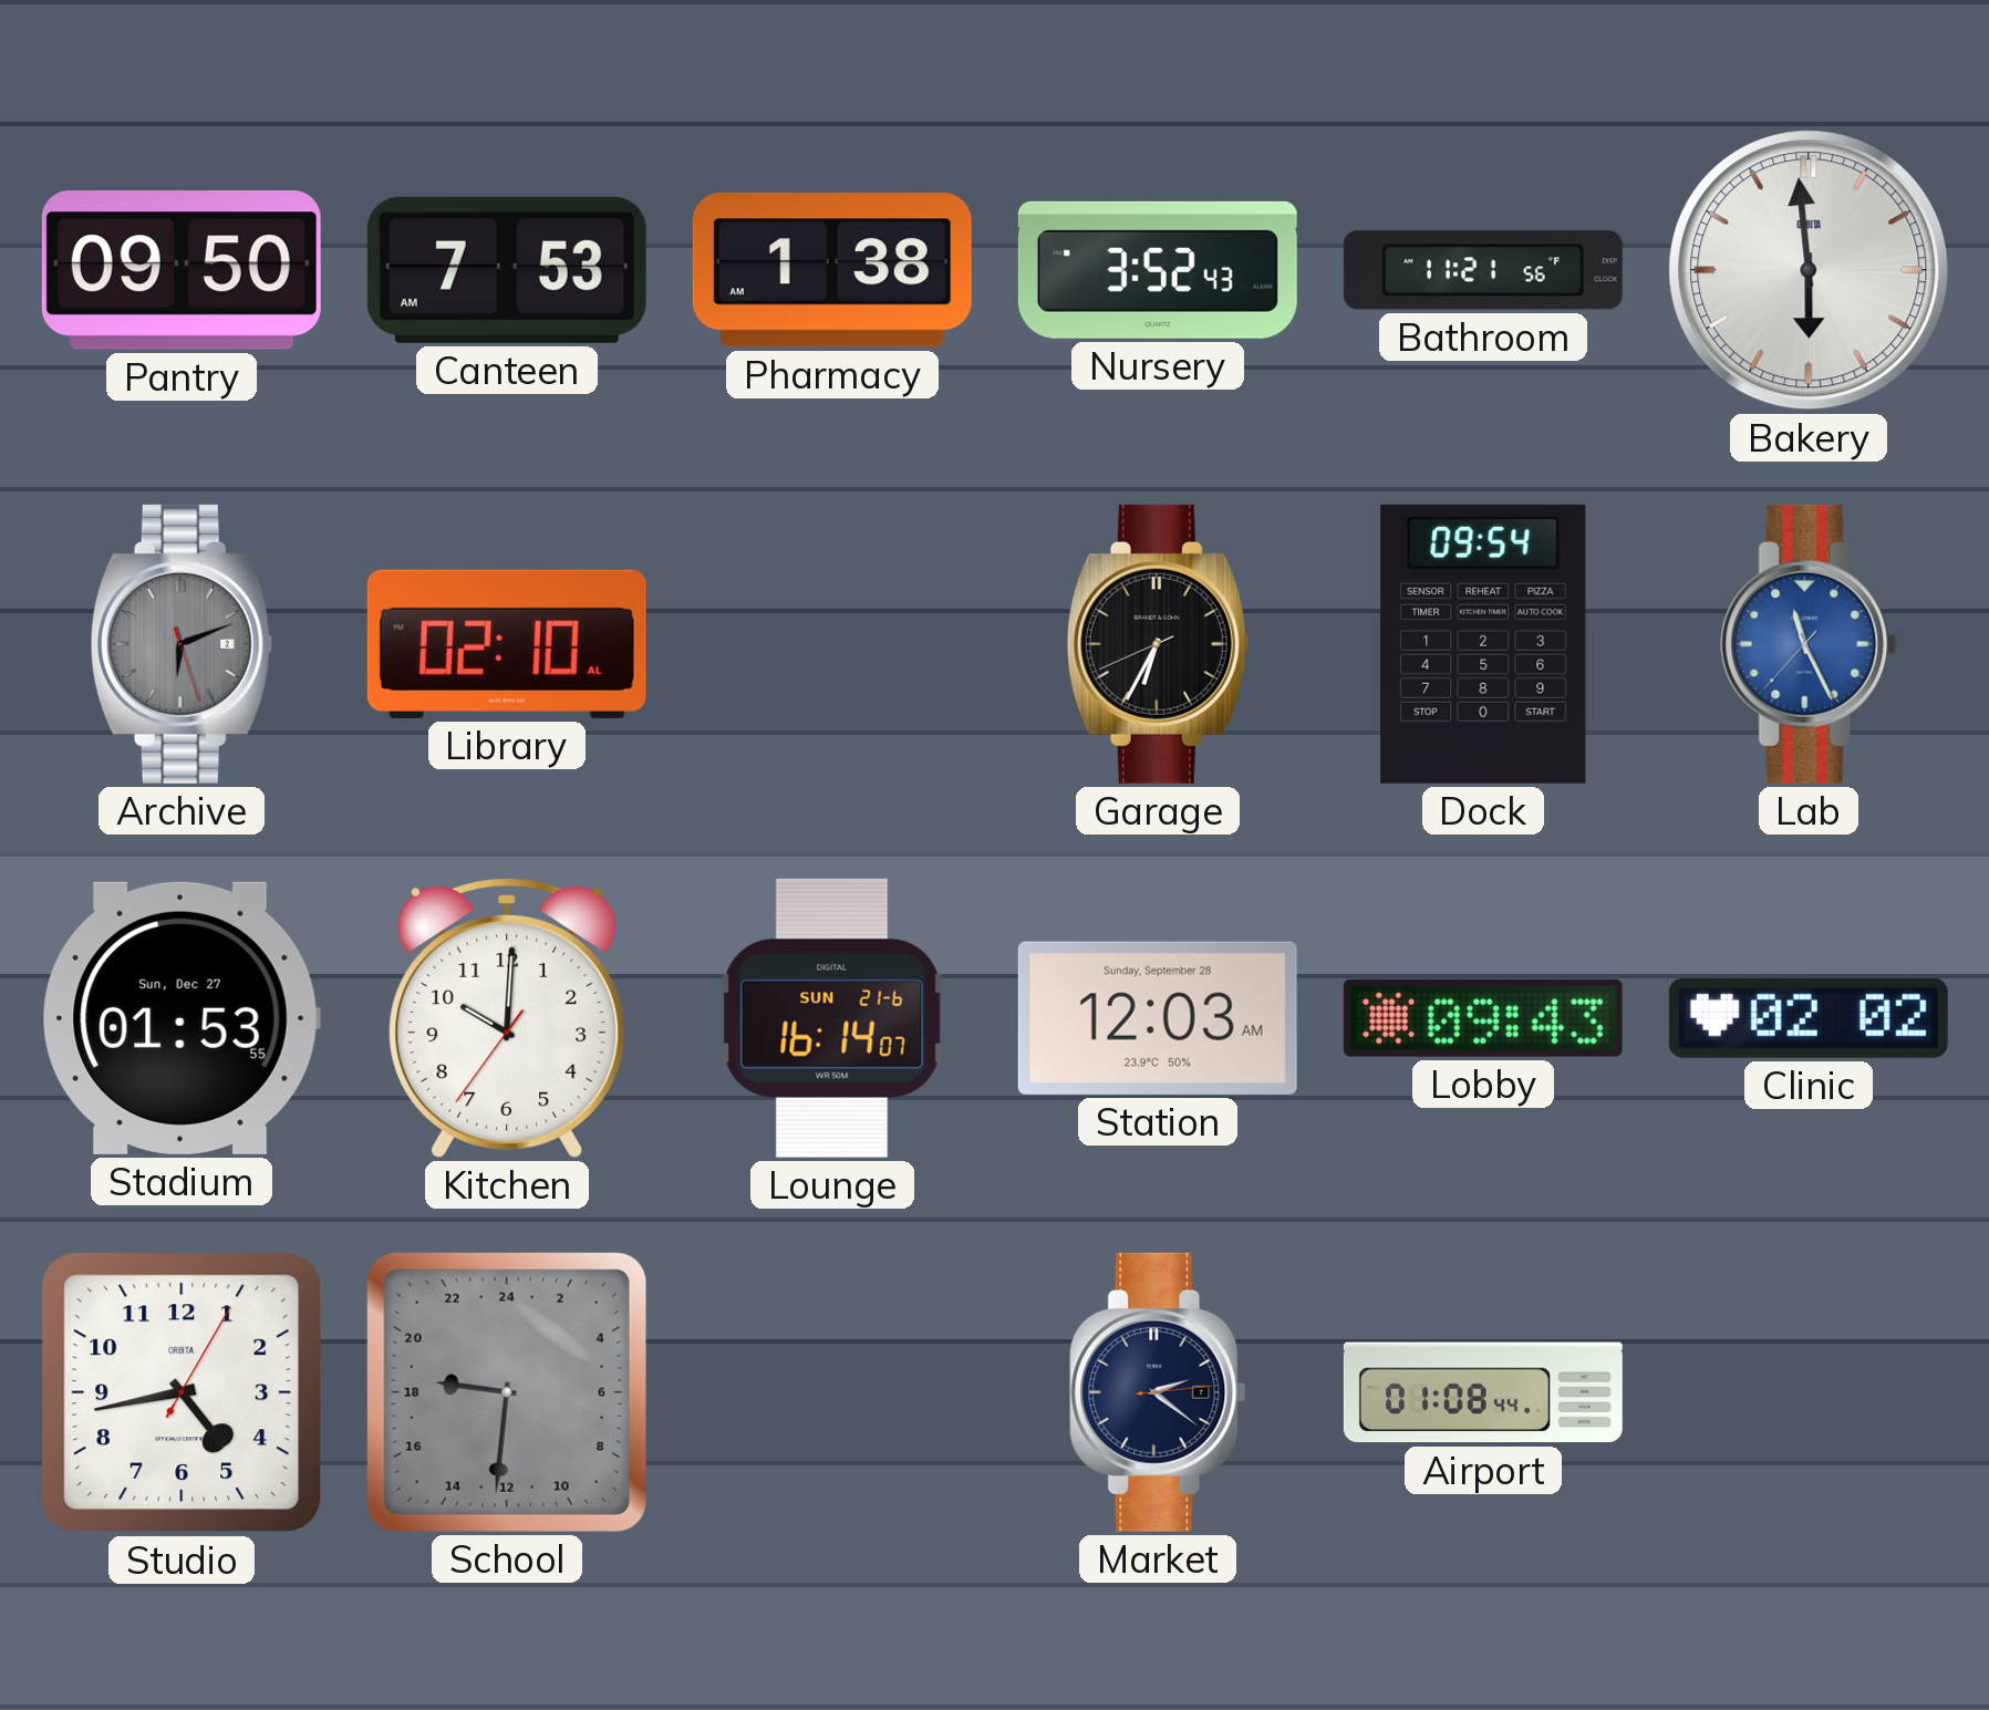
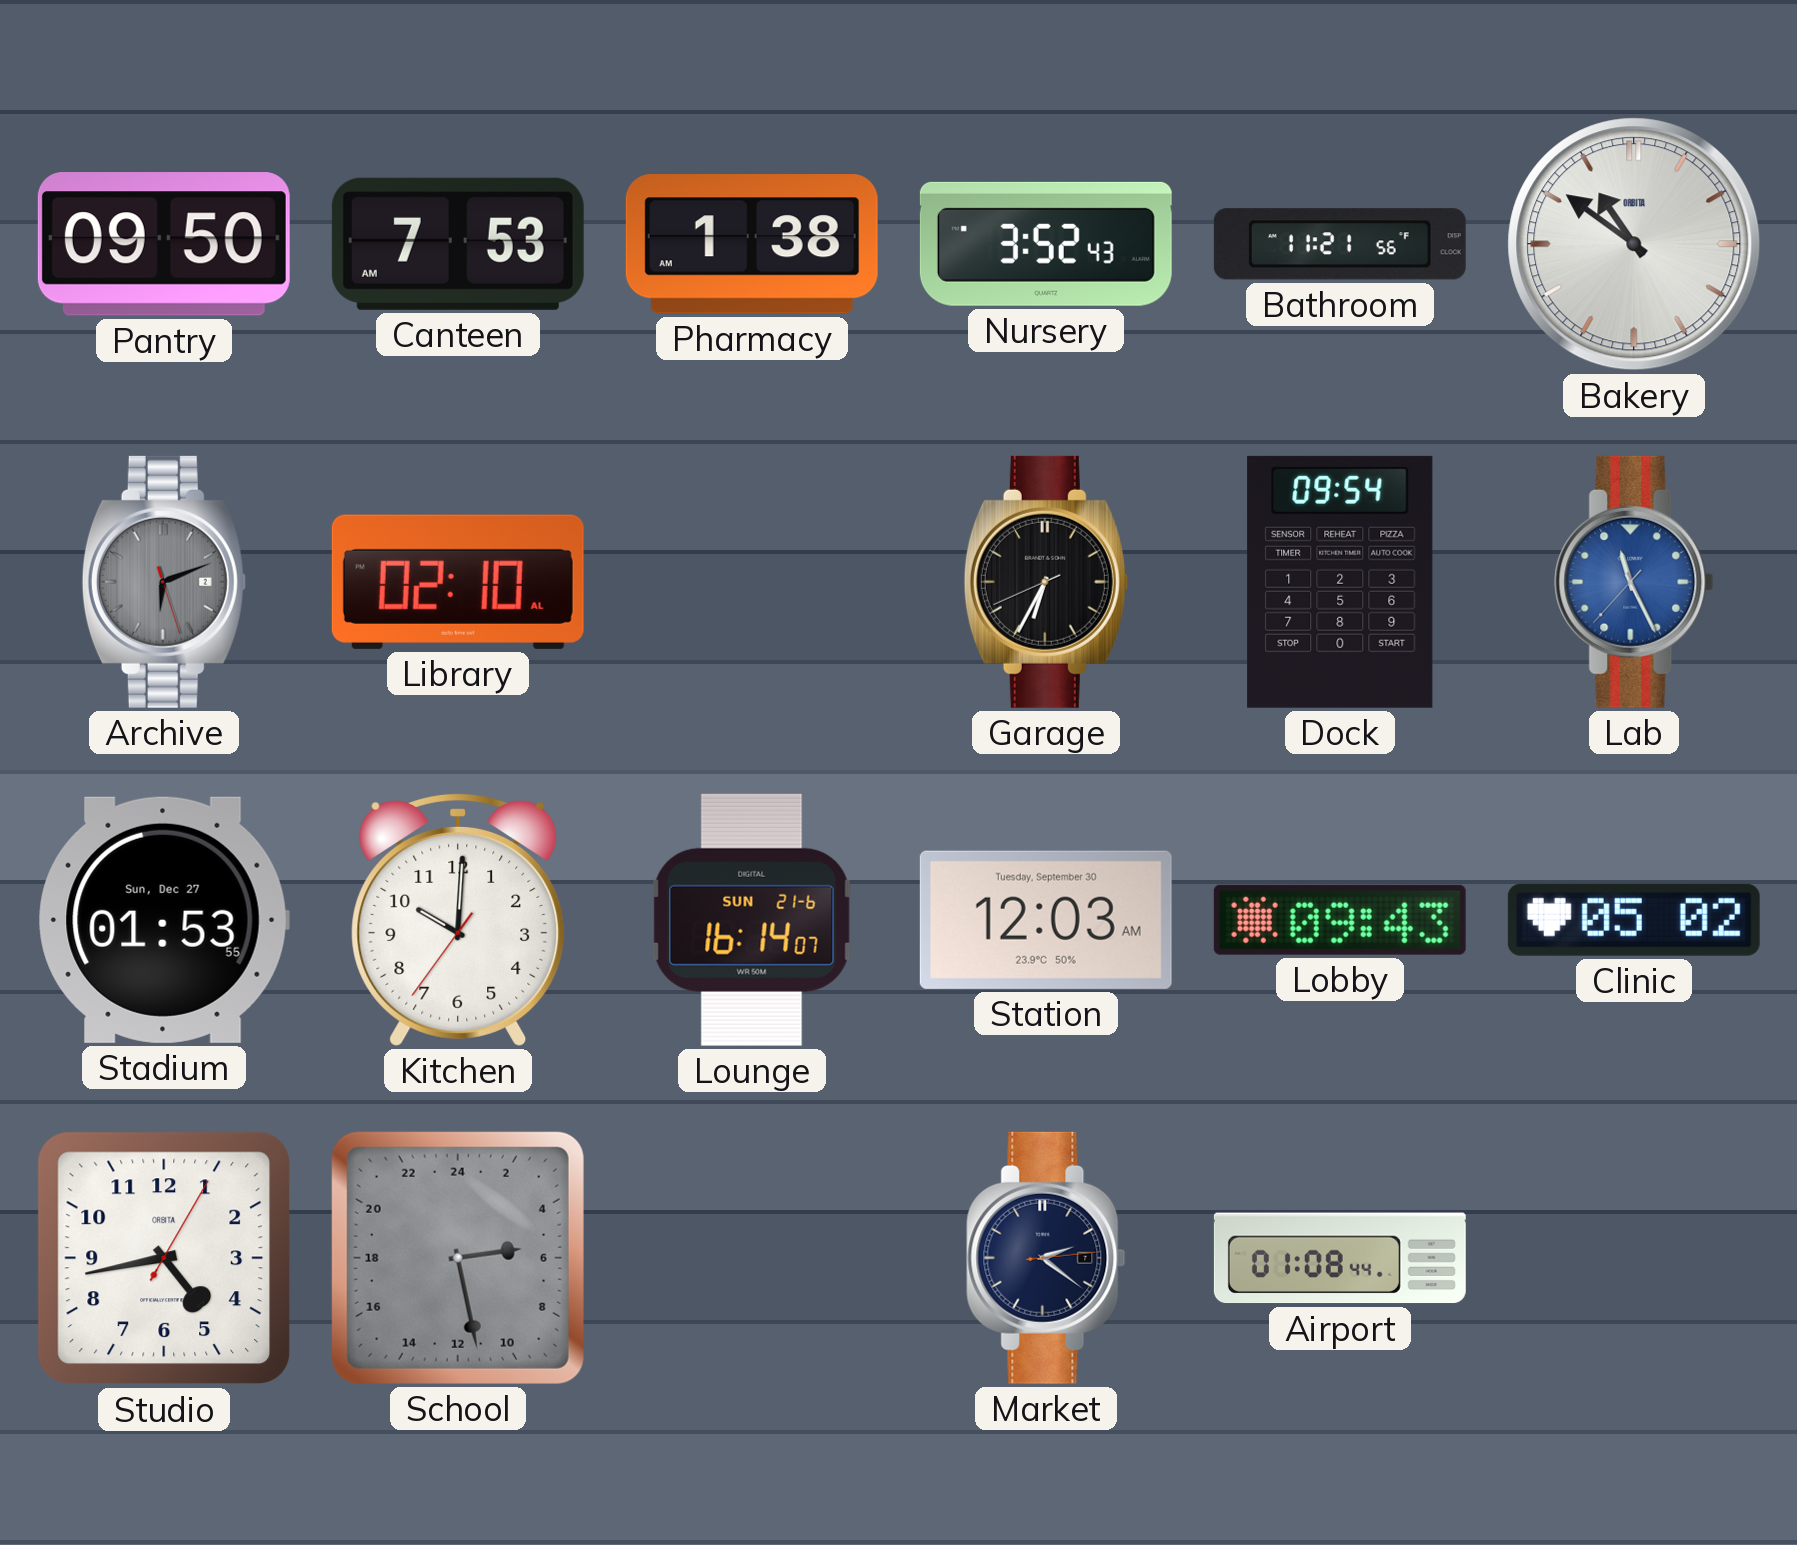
Bakery: 5:59 -> 10:51 (1634, 244)
Station date: Sunday, September 28 -> Tuesday, September 30 (1046, 920)
Clinic: 02:02 -> 05:02 (1634, 920)
School: 18:31 -> 5:28 (458, 1258)
